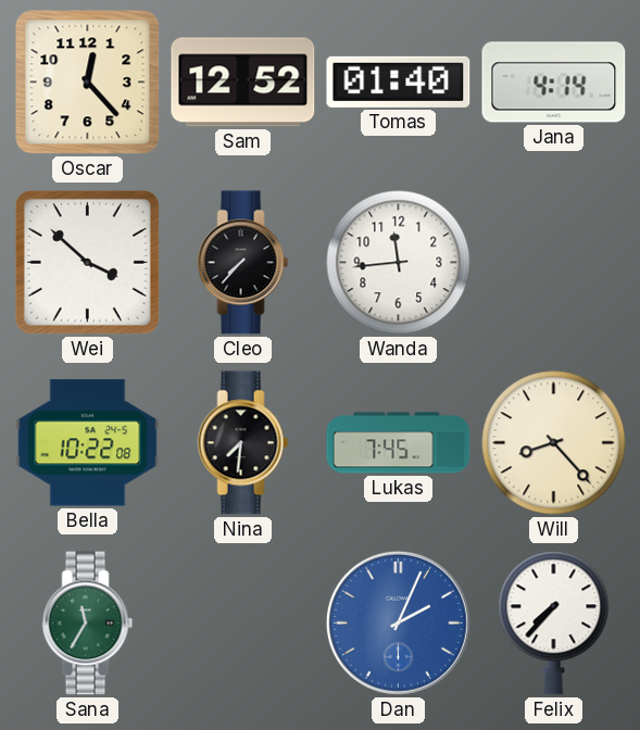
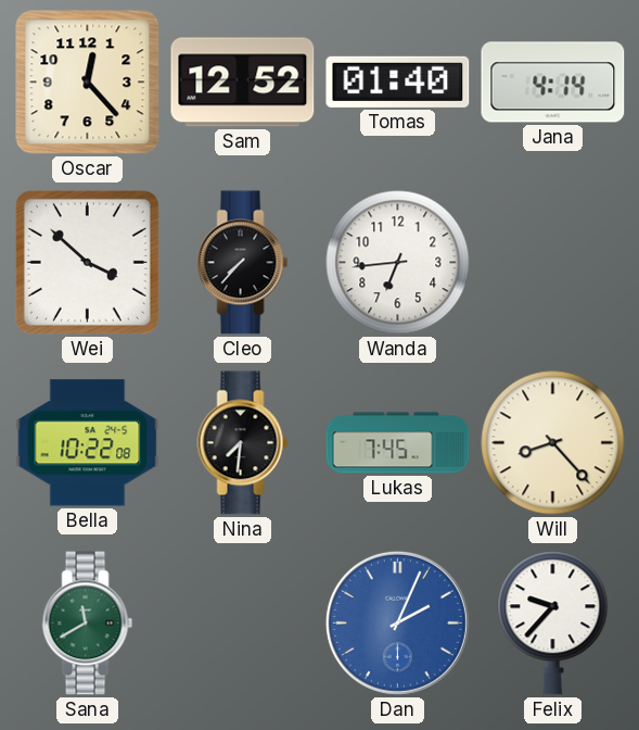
Wanda: 11:44 -> 6:44 (398, 263)
Sana: 11:35 -> 11:40 (88, 624)
Felix: 7:37 -> 9:37 (553, 624)
